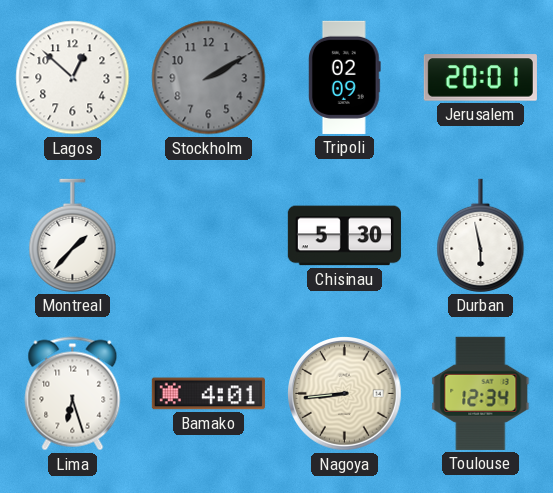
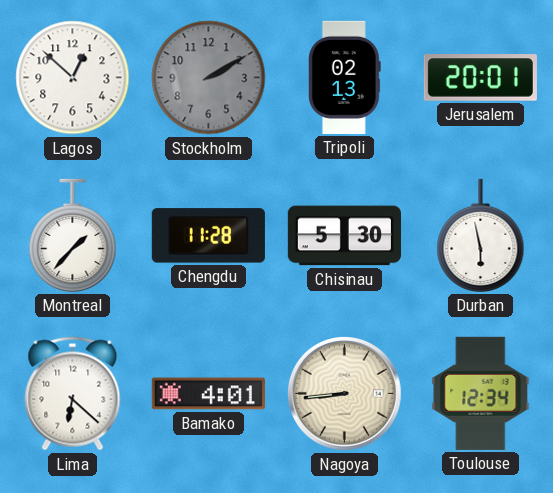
Tripoli: 02:09 -> 02:13 (344, 77)
Chengdu: none -> 11:28 (208, 236)
Lima: 6:27 -> 6:22 (73, 394)
